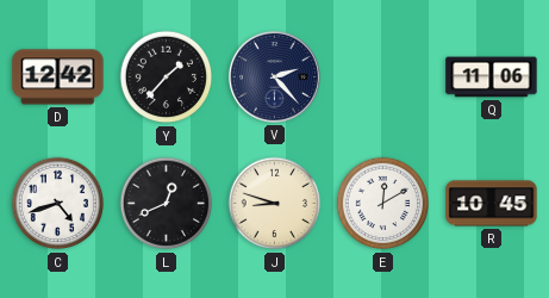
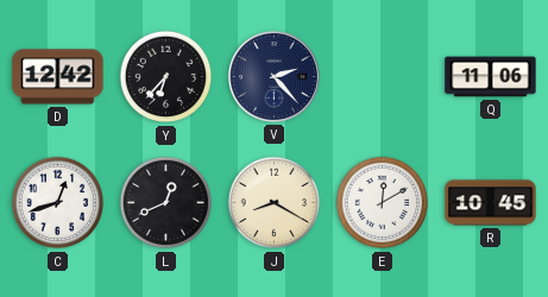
Y: 1:37 -> 6:37 (166, 77)
C: 4:42 -> 12:42 (58, 203)
J: 8:48 -> 8:20 (275, 203)
